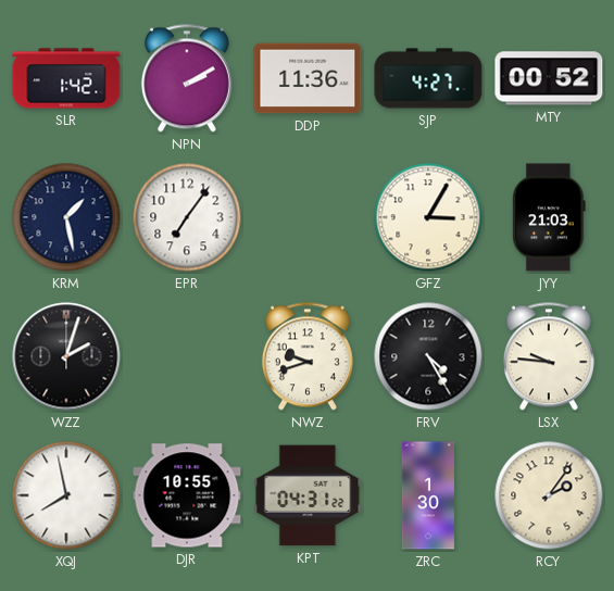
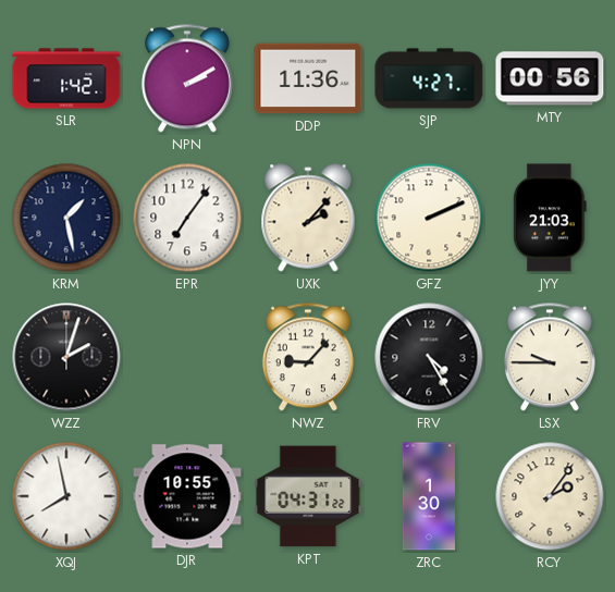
MTY: 00:52 -> 00:56 (550, 78)
UXK: none -> 2:07 (308, 218)
GFZ: 3:05 -> 2:11 (429, 218)
NWZ: 9:42 -> 9:07 (308, 357)
LSX: 9:46 -> 9:45 (550, 357)
